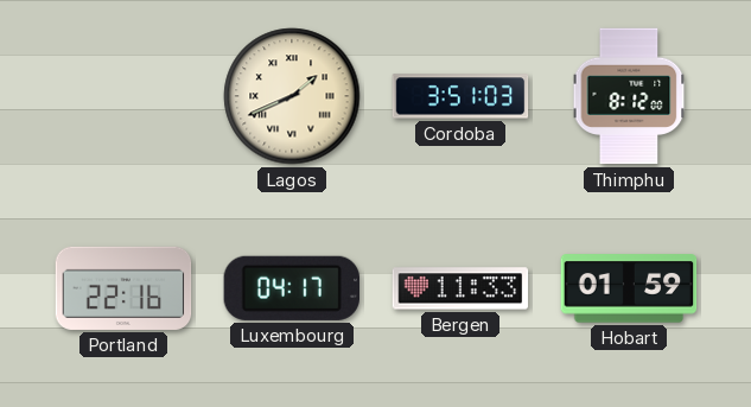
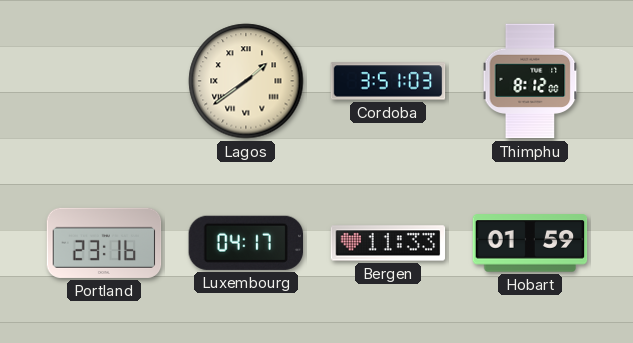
Lagos: 1:41 -> 1:39 (246, 81)
Portland: 22:16 -> 23:16 (104, 243)
